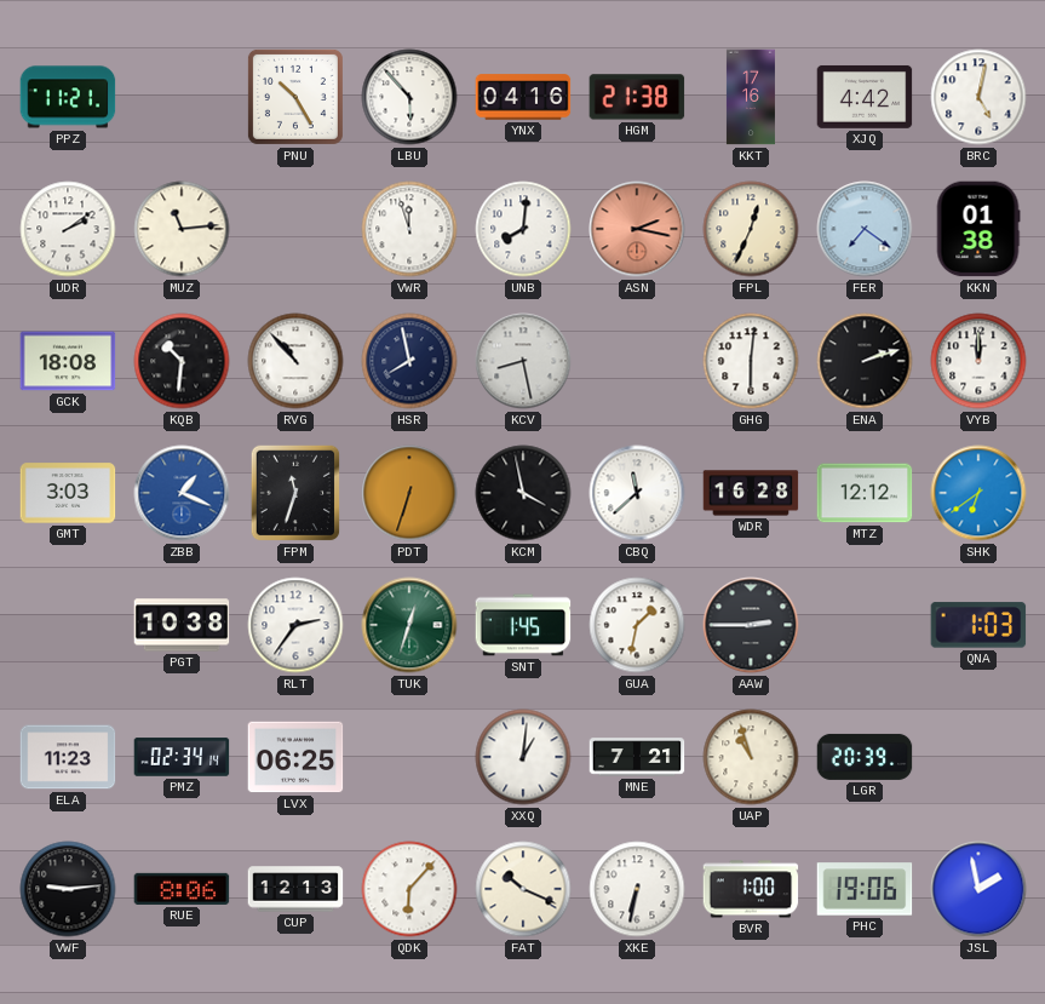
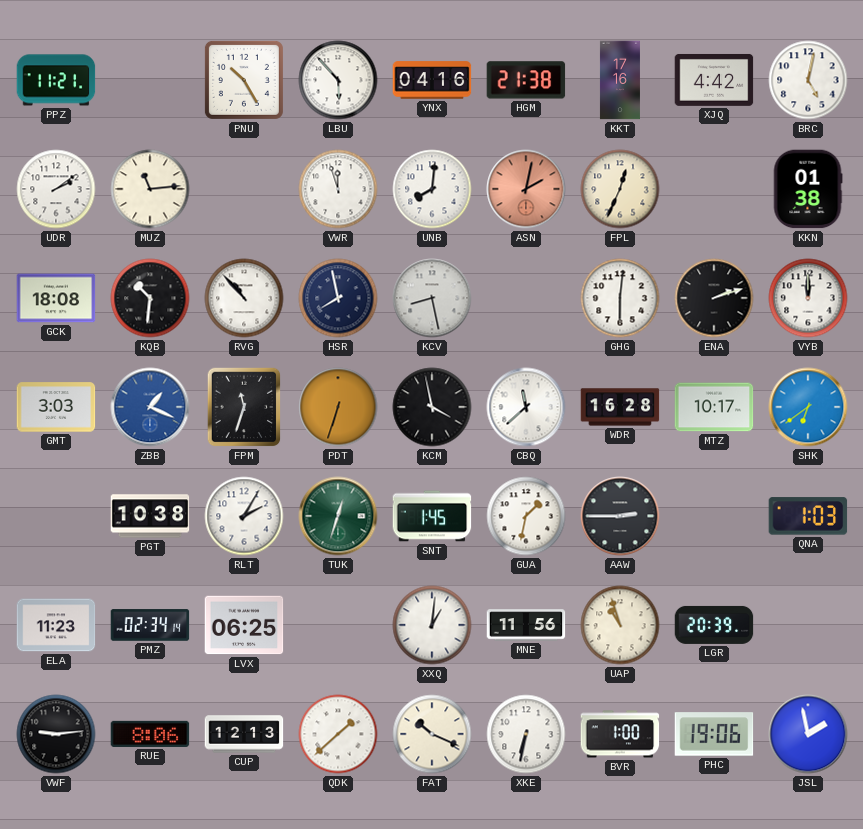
ASN: 2:17 -> 2:02 (526, 189)
FER: 7:21 -> none (865, 229)
MTZ: 12:12 -> 10:17 (714, 407)
RLT: 2:36 -> 2:05 (244, 516)
MNE: 7:21 -> 11:56 (526, 625)
QDK: 6:07 -> 1:38 (338, 734)
